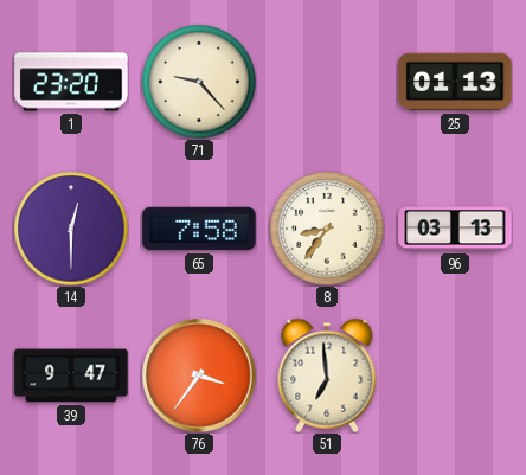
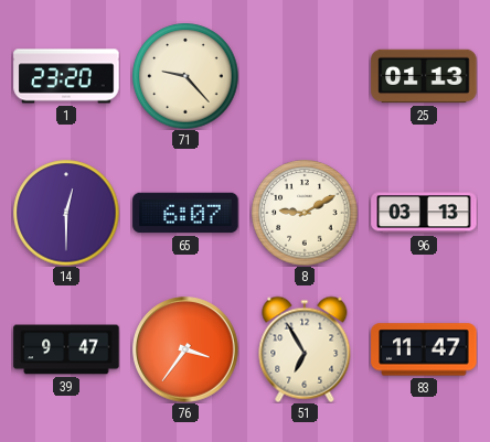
65: 7:58 -> 6:07 (185, 213)
8: 8:36 -> 9:10 (305, 213)
51: 6:59 -> 6:55 (305, 349)
83: none -> 11:47 (424, 349)
